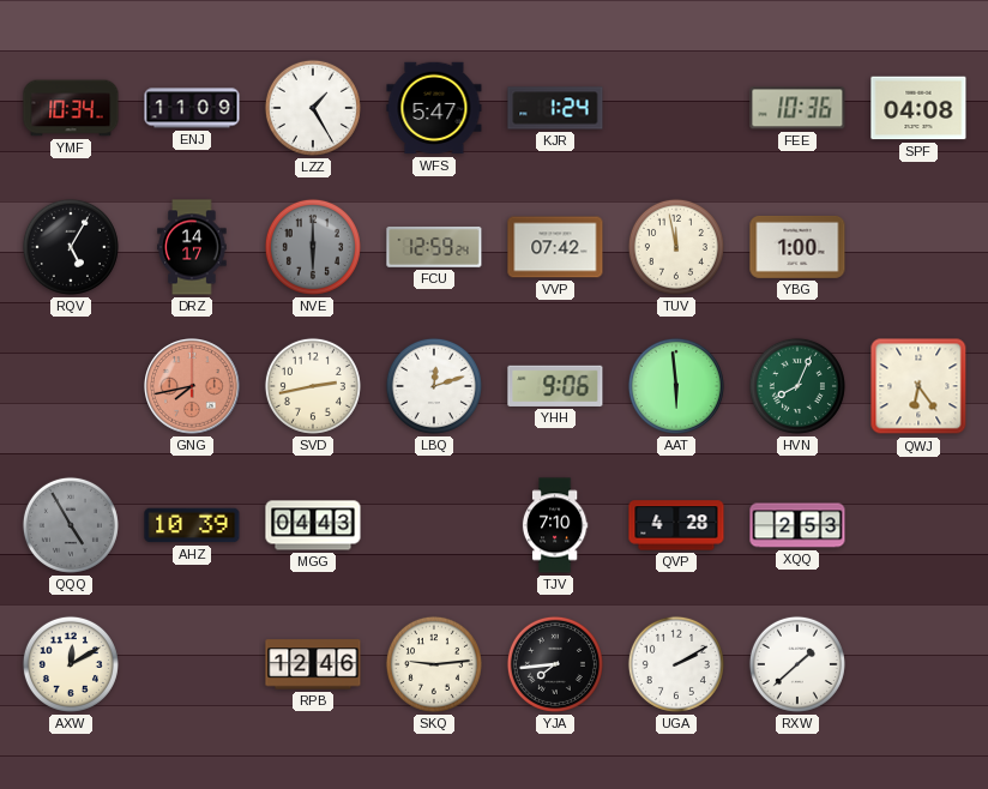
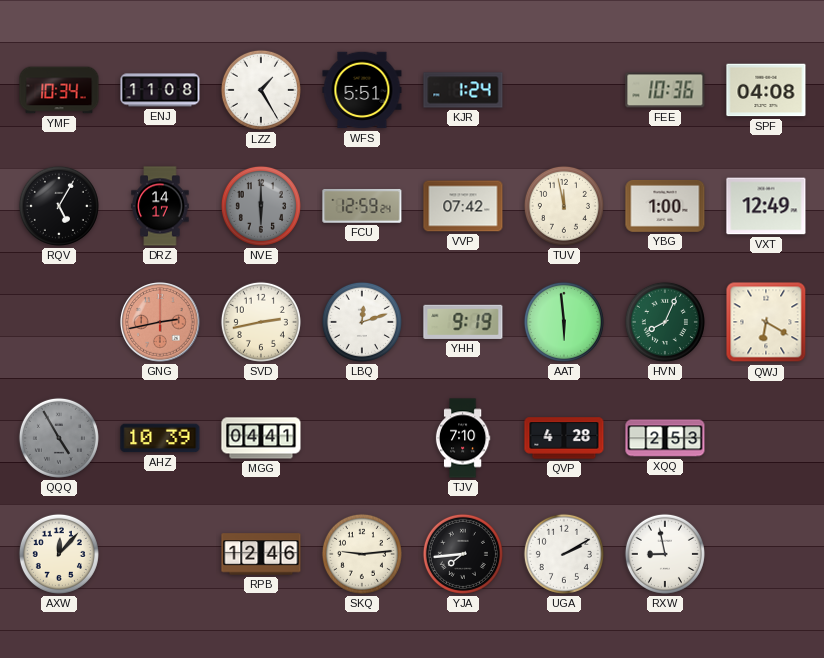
ENJ: 11:09 -> 11:08 (160, 90)
WFS: 5:47 -> 5:51 (362, 90)
VXT: none -> 12:49 (766, 206)
GNG: 7:43 -> 2:43 (161, 323)
YHH: 9:06 -> 9:19 (463, 322)
QWJ: 6:24 -> 6:20 (766, 322)
MGG: 04:43 -> 04:41 (261, 438)
AXW: 12:10 -> 12:07 (59, 554)
RXW: 1:38 -> 8:58 (665, 554)
